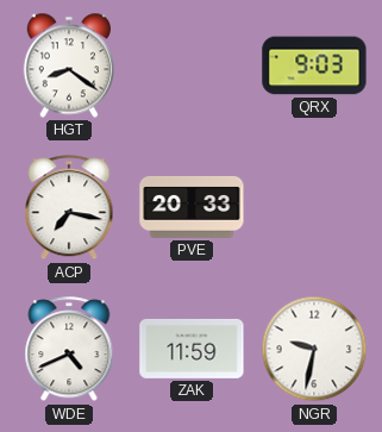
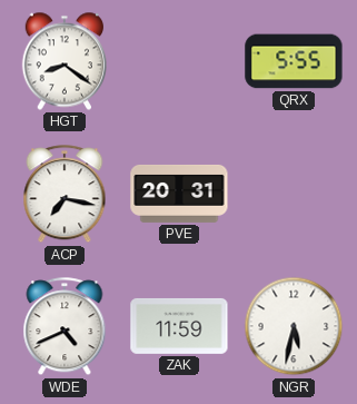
QRX: 9:03 -> 5:55 (294, 61)
PVE: 20:33 -> 20:31 (179, 194)
NGR: 9:32 -> 5:32 (294, 326)
